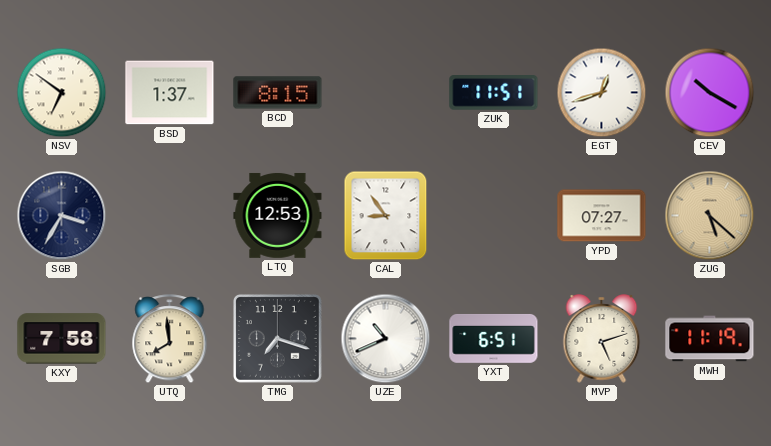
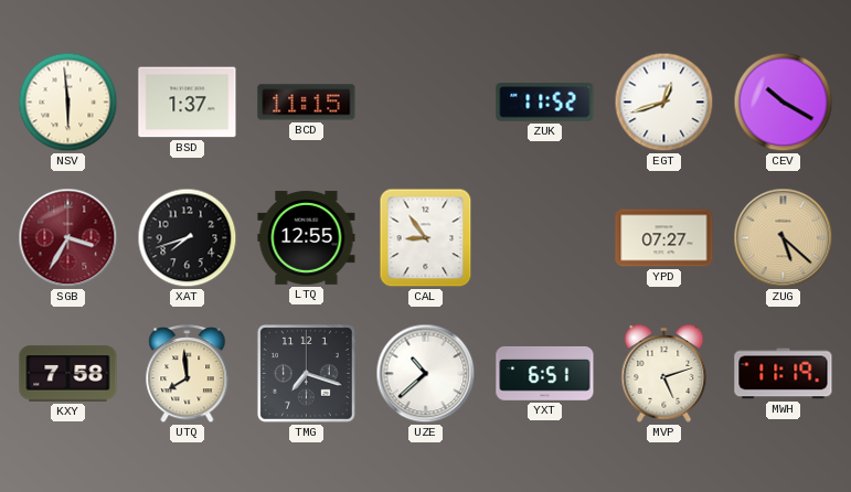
NSV: 6:51 -> 5:59 (68, 103)
BCD: 8:15 -> 11:15 (307, 103)
ZUK: 11:51 -> 11:52 (545, 103)
SGB dial: navy -> burgundy (68, 238)
XAT: none -> 7:42 (188, 238)
LTQ: 12:53 -> 12:55 (307, 237)
UZE: 10:41 -> 10:38 (426, 374)
